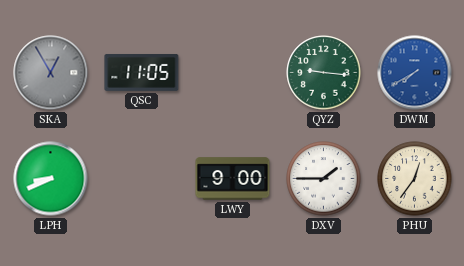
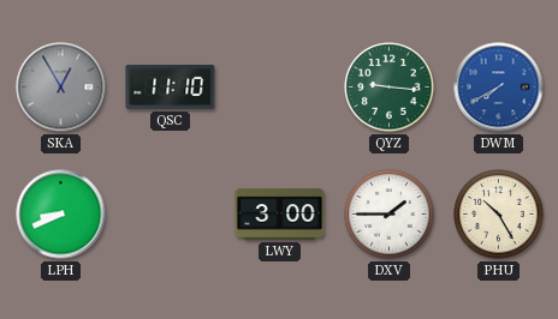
QSC: 11:05 -> 11:10 (171, 86)
LWY: 9:00 -> 3:00 (280, 215)
PHU: 12:36 -> 10:25 (499, 215)
